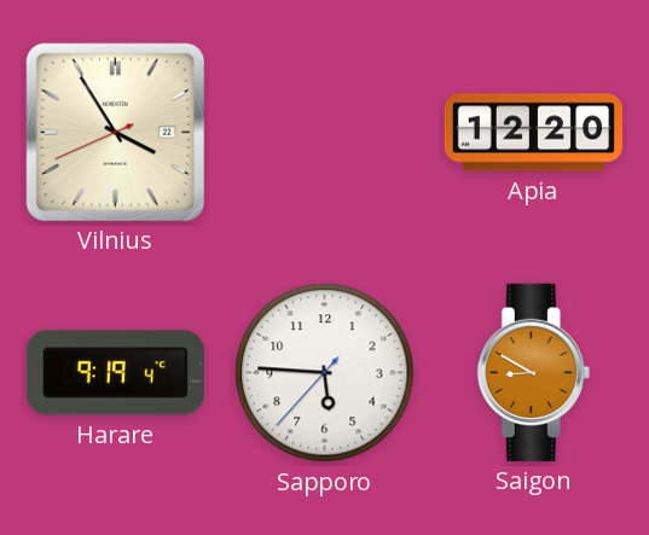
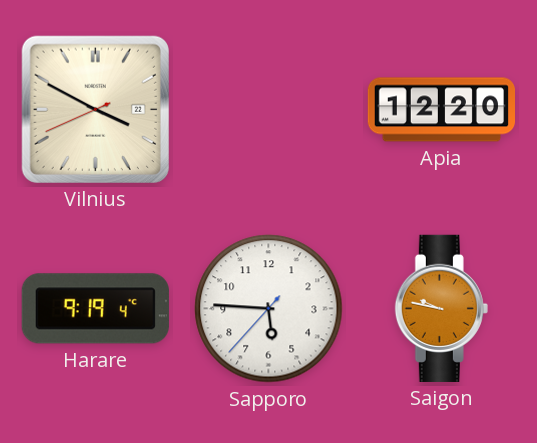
Vilnius: 3:54 -> 3:49 (95, 109)
Saigon: 8:50 -> 9:47 (441, 308)
